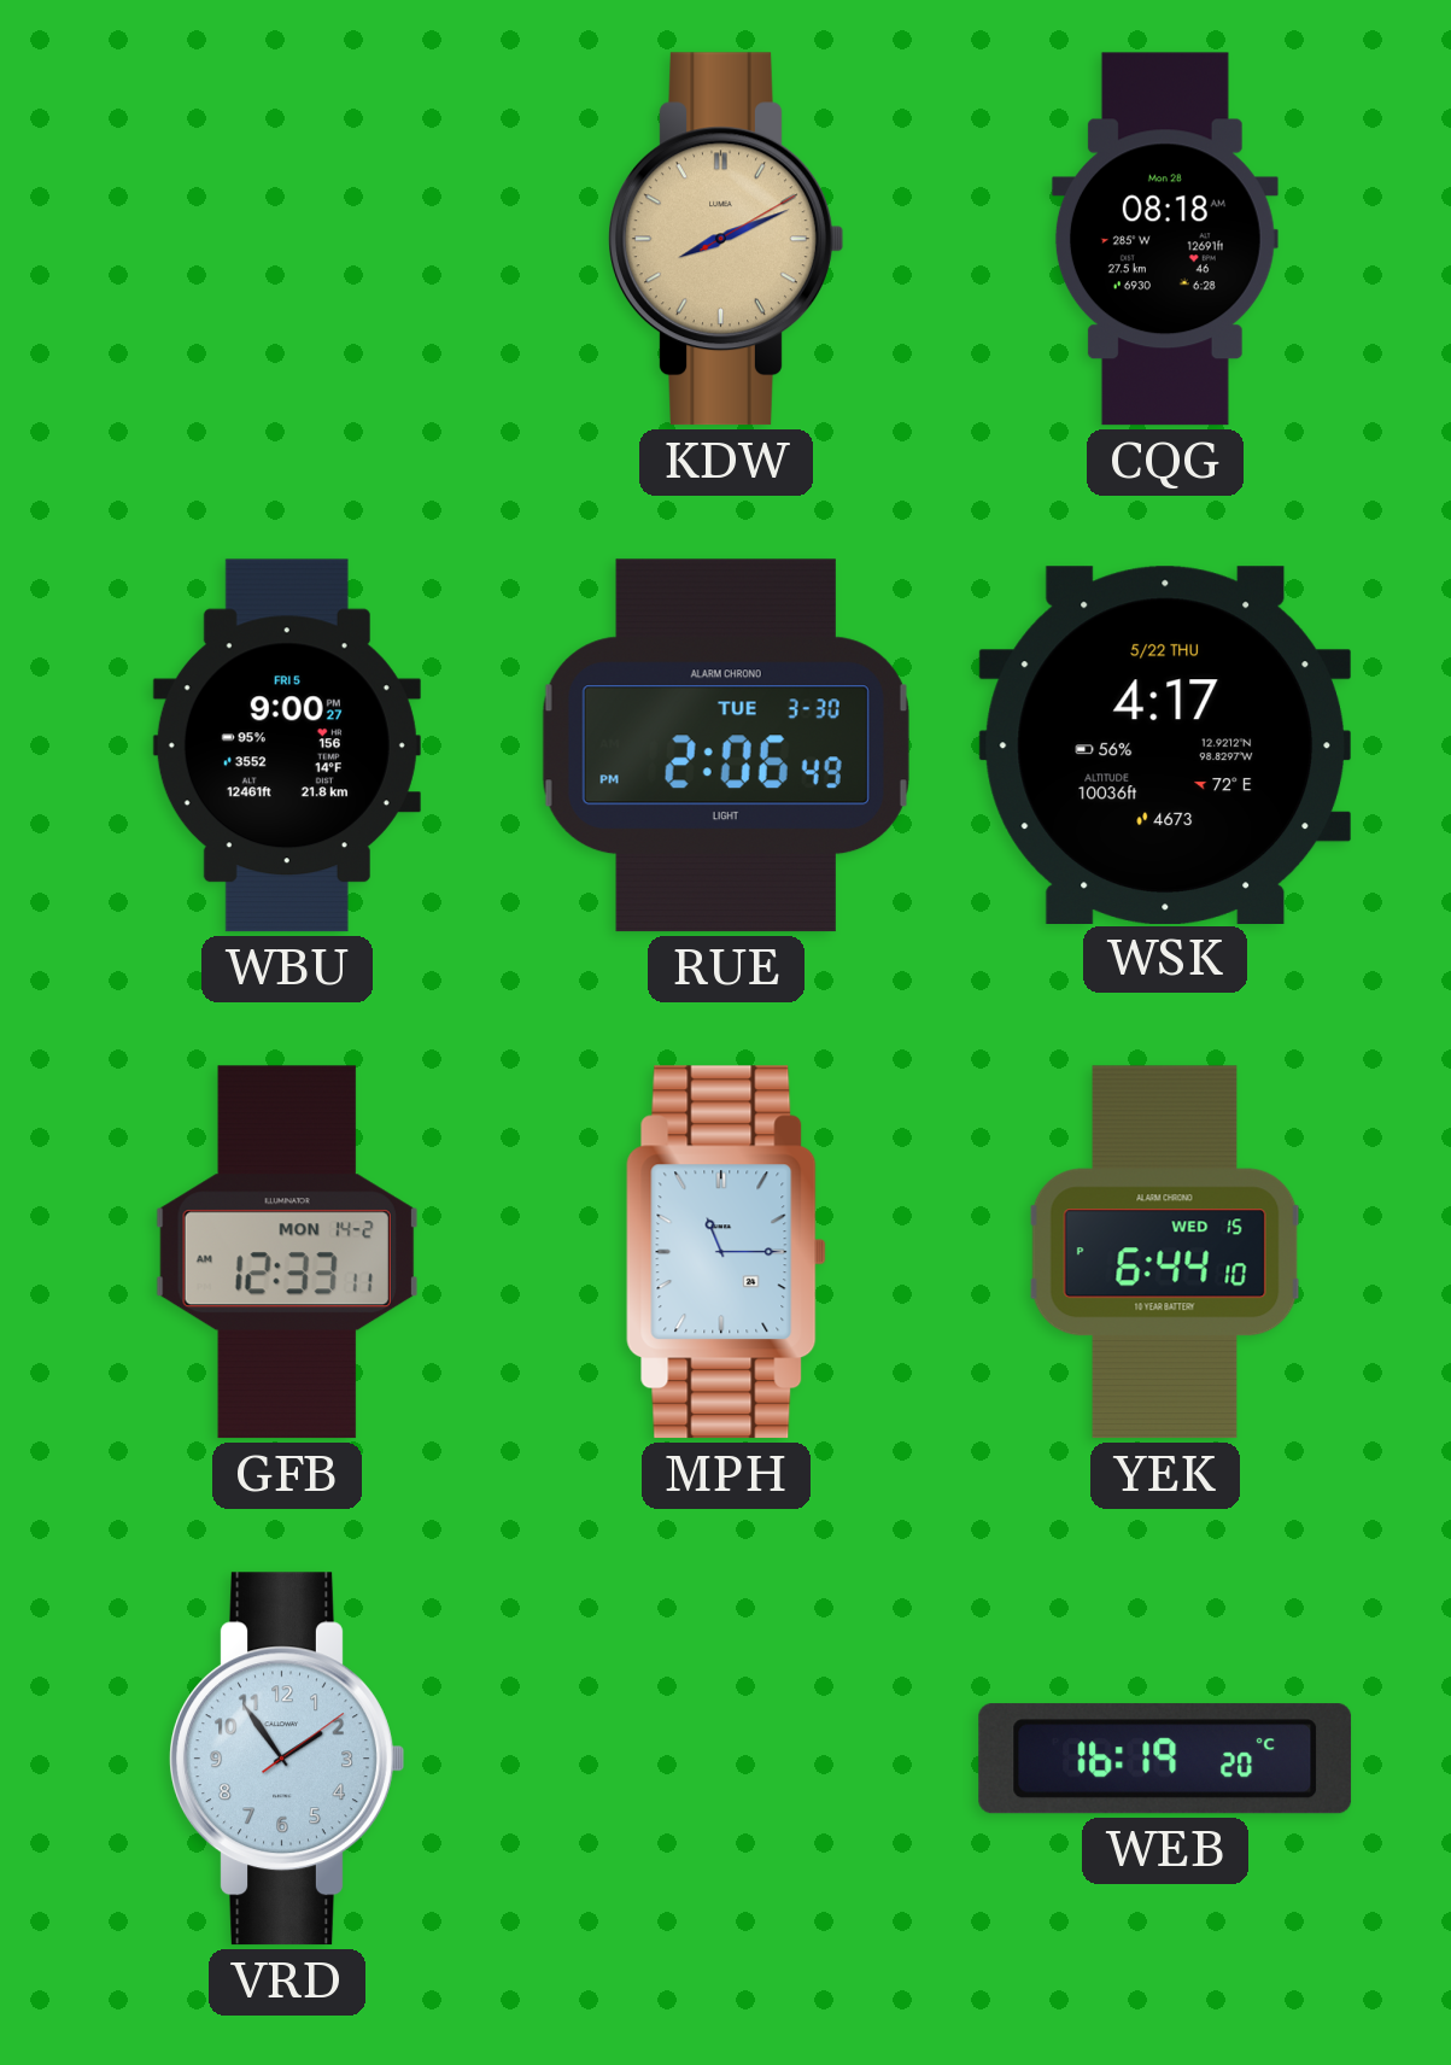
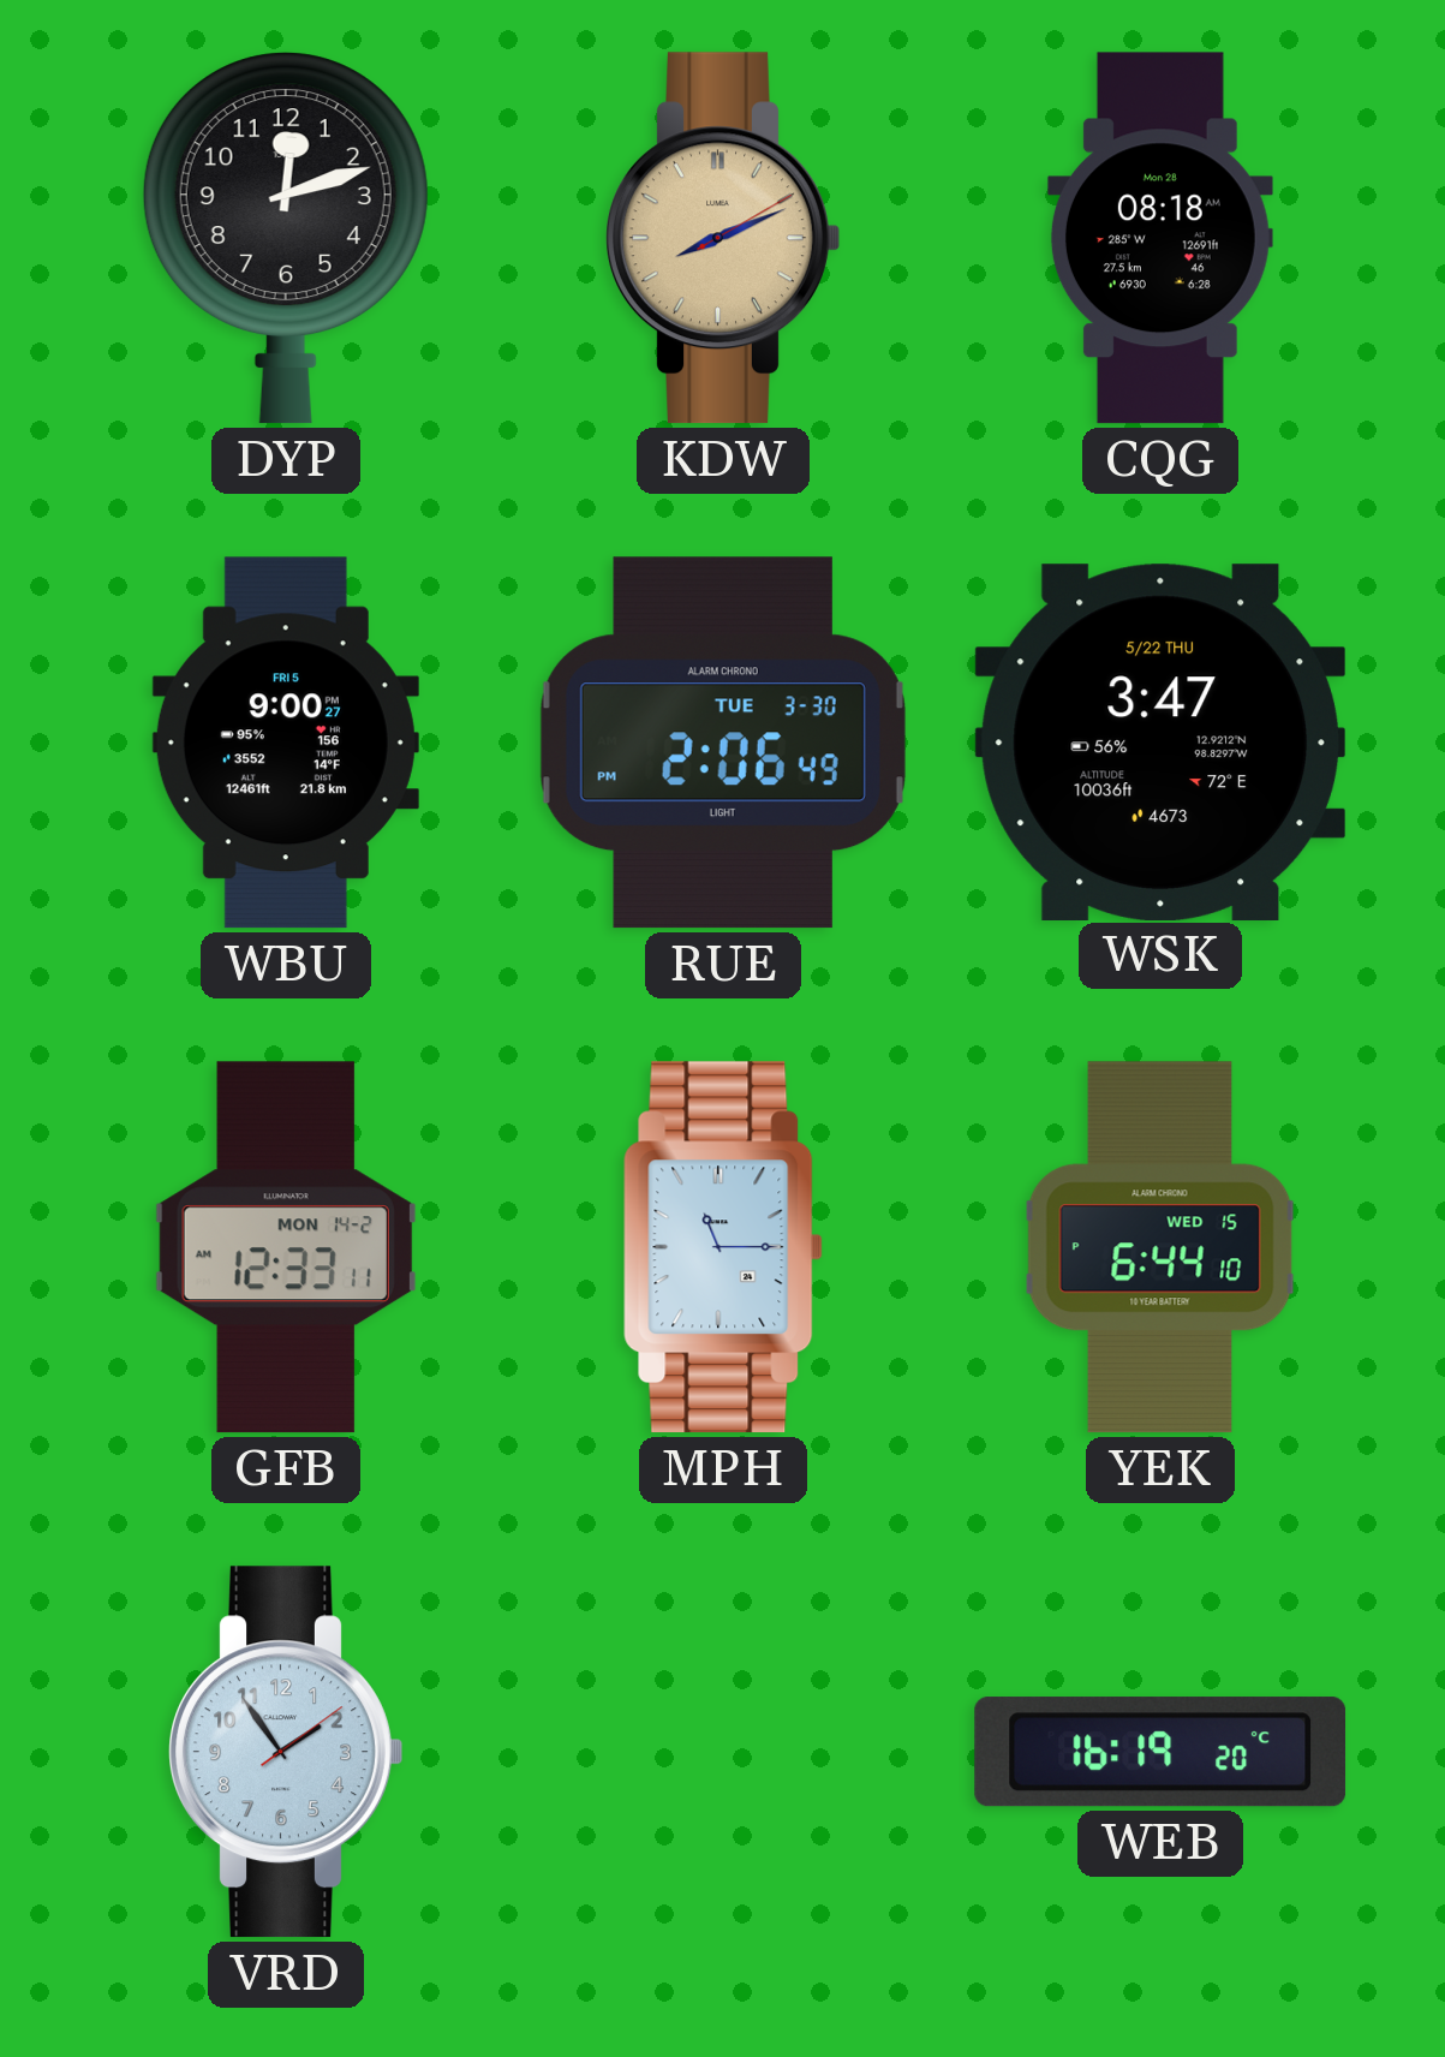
DYP: none -> 12:12 (286, 238)
WSK: 4:17 -> 3:47 (1159, 741)
